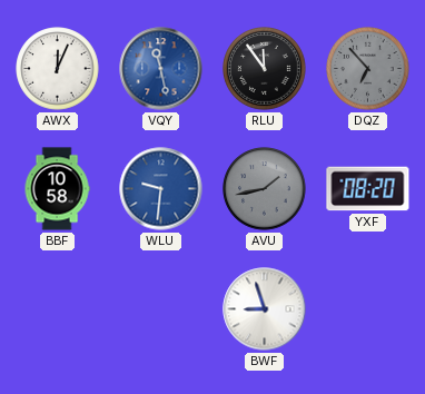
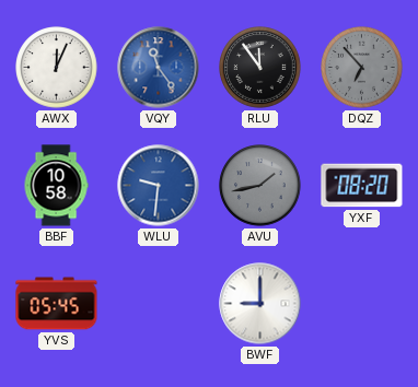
VQY: 11:28 -> 11:24 (159, 68)
YVS: none -> 05:45 (57, 304)
BWF: 8:57 -> 9:00 (260, 304)
